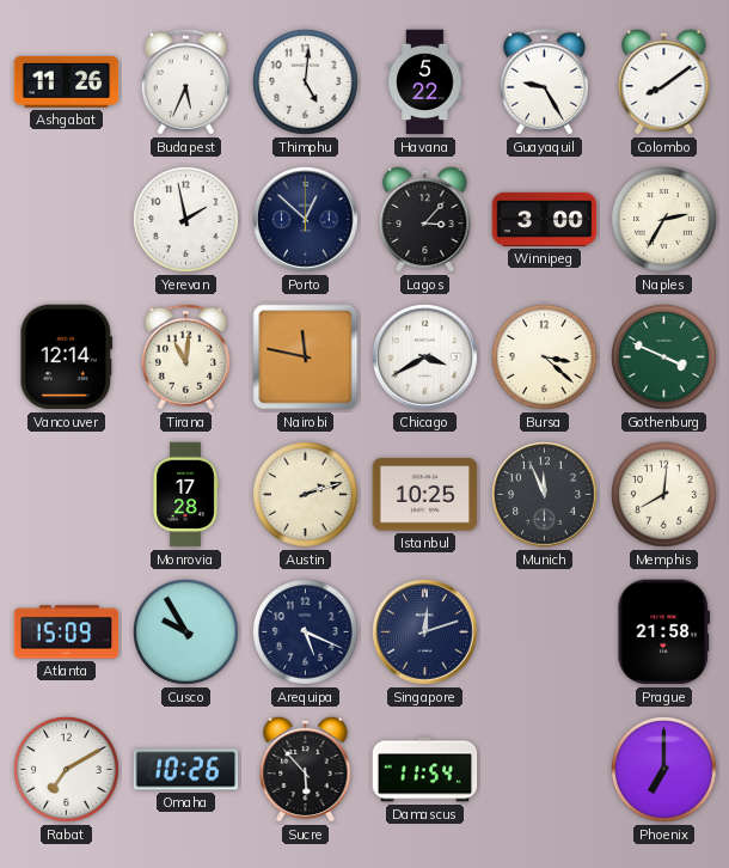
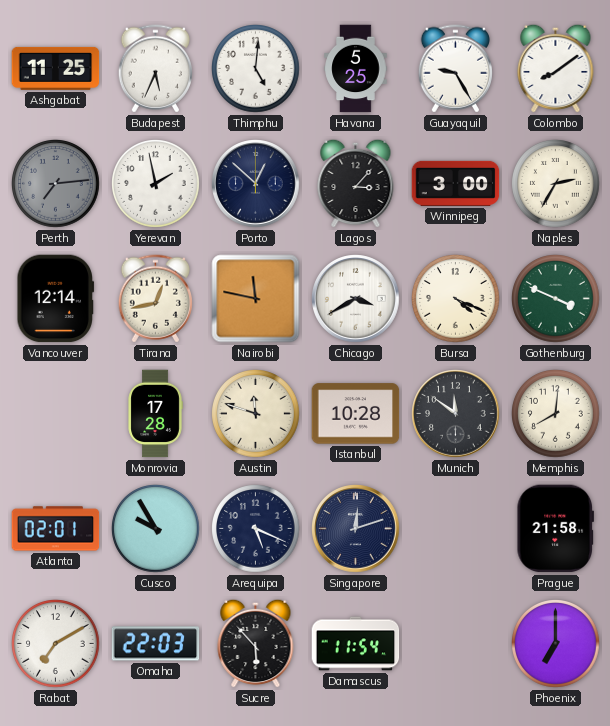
Ashgabat: 11:26 -> 11:25 (56, 68)
Havana: 5:22 -> 5:25 (356, 69)
Perth: none -> 7:14 (56, 184)
Tirana: 11:01 -> 12:43 (155, 299)
Bursa: 3:22 -> 4:19 (456, 299)
Austin: 2:12 -> 11:48 (256, 414)
Istanbul: 10:25 -> 10:28 (356, 414)
Munich: 11:56 -> 11:51 (456, 414)
Atlanta: 15:09 -> 02:01 (56, 529)
Omaha: 10:26 -> 22:03 (156, 644)
